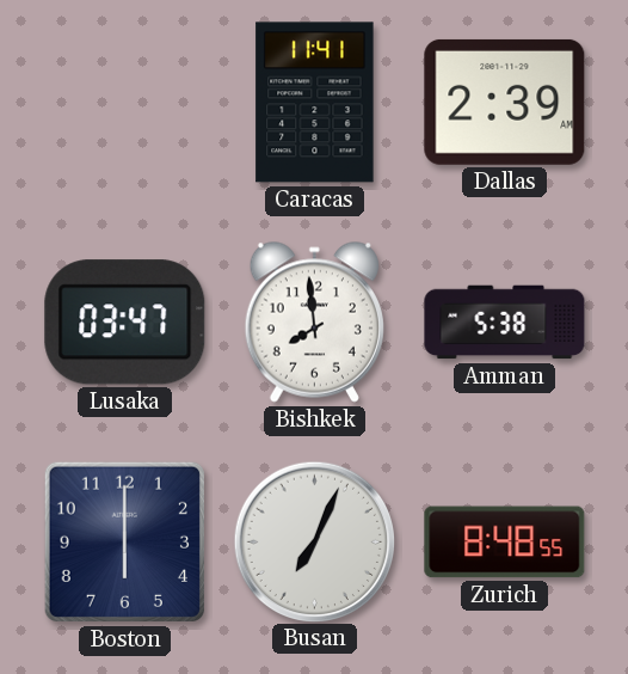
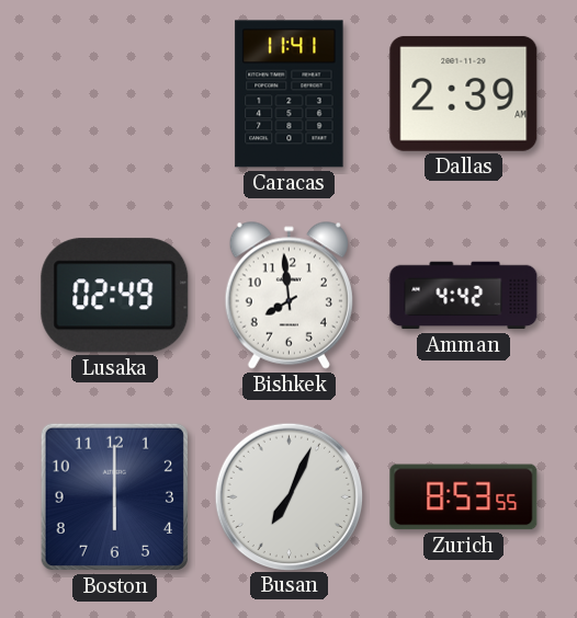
Lusaka: 03:47 -> 02:49 (115, 296)
Amman: 5:38 -> 4:42 (464, 296)
Zurich: 8:48 -> 8:53 (464, 497)
